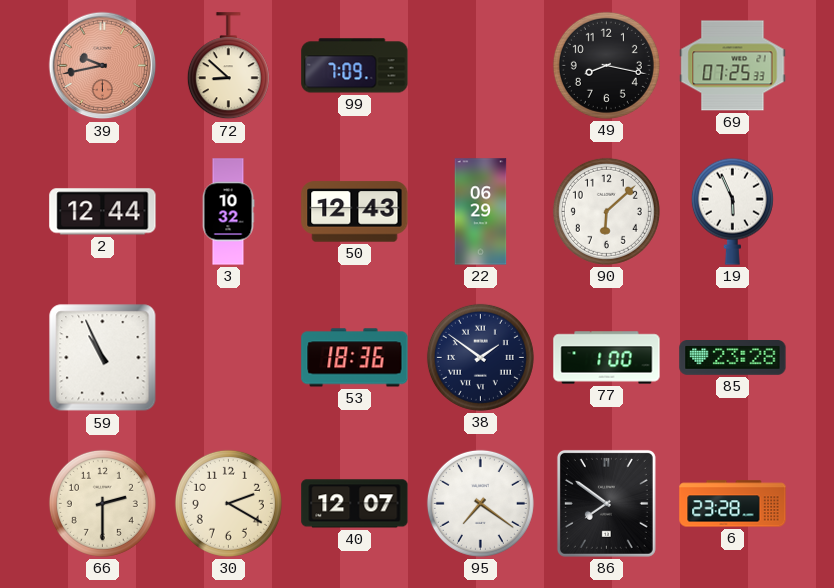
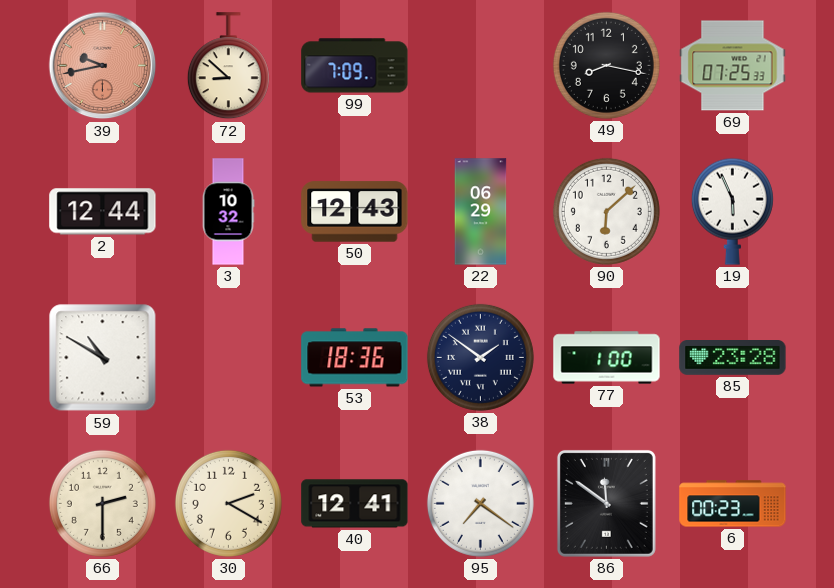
59: 10:56 -> 10:50 (103, 358)
40: 12:07 -> 12:41 (355, 504)
86: 7:51 -> 11:51 (606, 503)
6: 23:28 -> 00:23 (733, 504)
